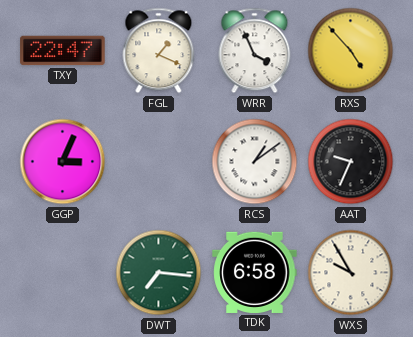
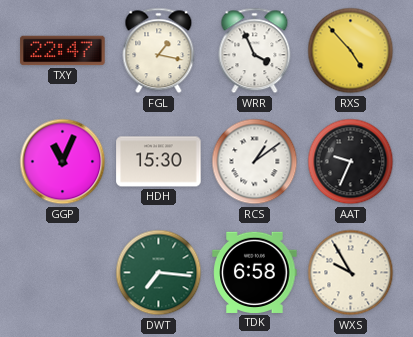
FGL: 1:19 -> 1:17 (159, 51)
GGP: 3:04 -> 11:04 (63, 162)
HDH: none -> 15:30 (159, 162)
